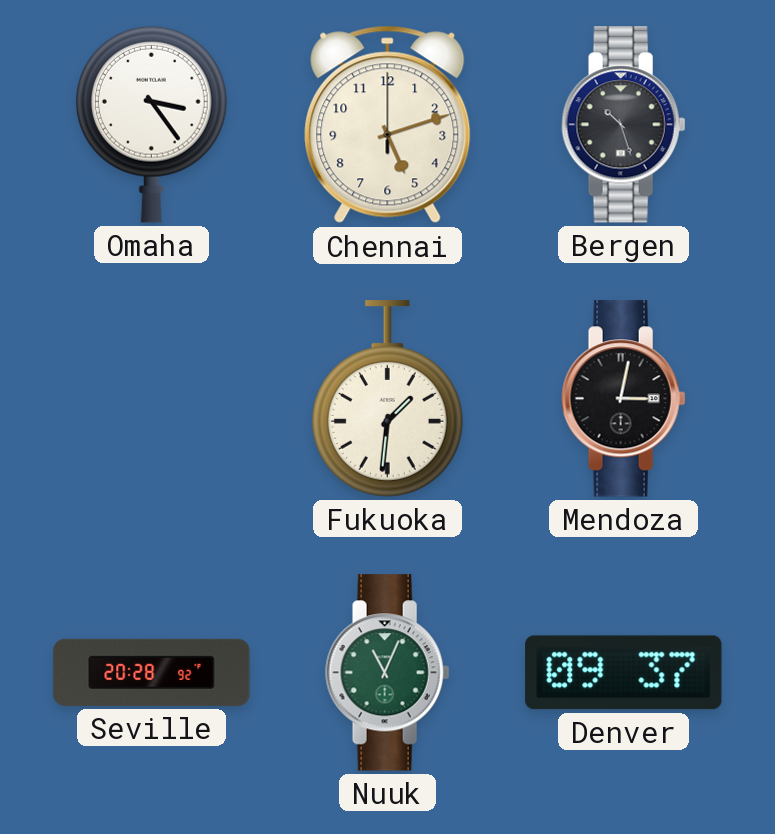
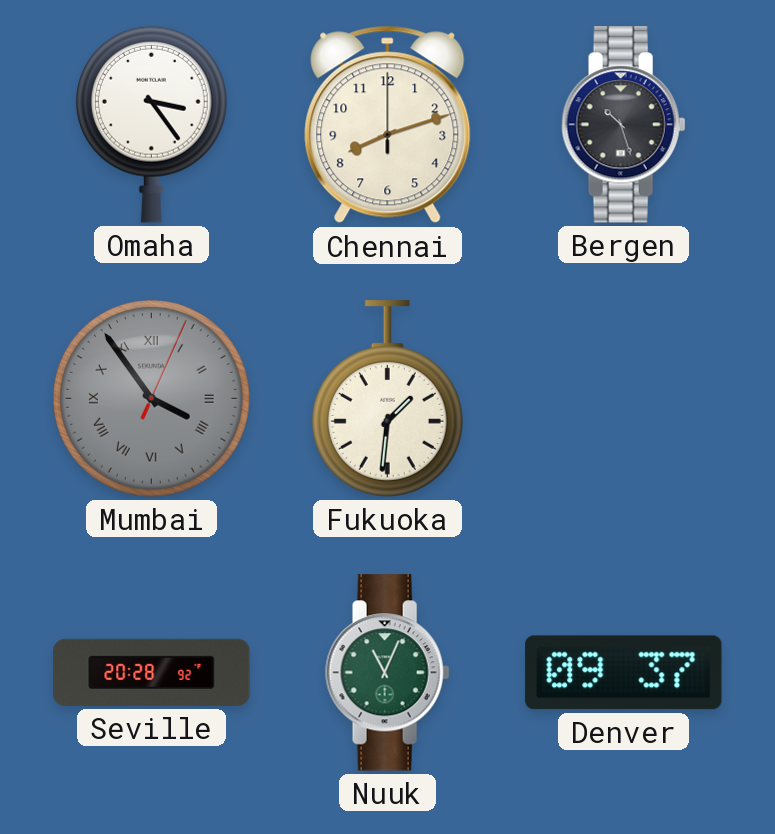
Chennai: 5:12 -> 8:12 (388, 125)
Mumbai: none -> 3:54 (152, 399)
Mendoza: 3:02 -> none (624, 399)
